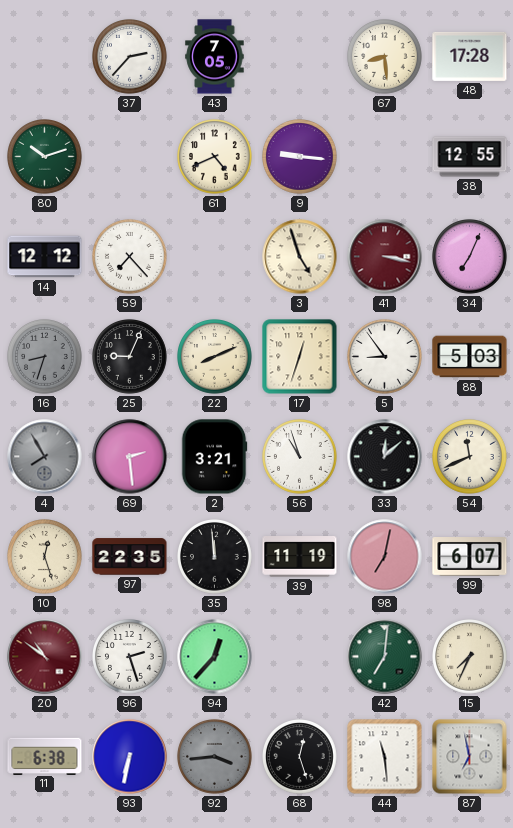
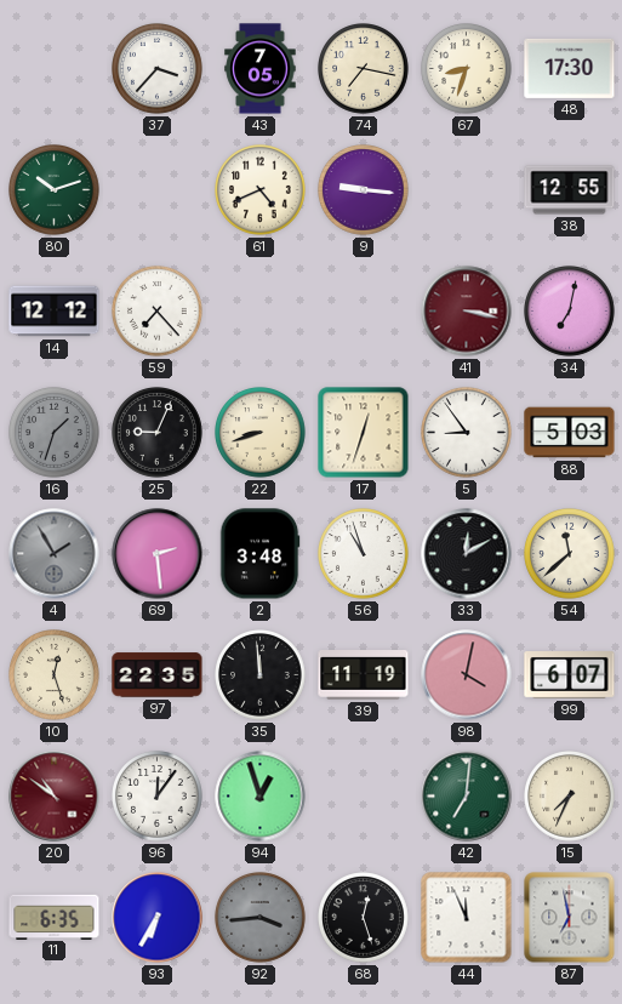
37: 2:37 -> 3:37 (158, 69)
74: none -> 7:17 (364, 69)
67: 8:29 -> 8:33 (467, 69)
48: 17:28 -> 17:30 (570, 68)
3: 4:57 -> none (300, 257)
34: 7:04 -> 7:02 (570, 312)
16: 8:33 -> 1:33 (55, 433)
22: 8:11 -> 8:42 (261, 433)
4: 7:55 -> 1:55 (55, 554)
2: 3:21 -> 3:48 (259, 554)
33: 12:08 -> 12:10 (467, 554)
54: 11:41 -> 11:38 (570, 554)
98: 7:02 -> 4:02 (467, 675)
96: 2:27 -> 12:06 (158, 797)
94: 12:37 -> 12:57 (261, 797)
11: 6:38 -> 6:35 (55, 917)
93: 6:32 -> 6:35 (158, 918)
44: 11:29 -> 11:56 (467, 918)
